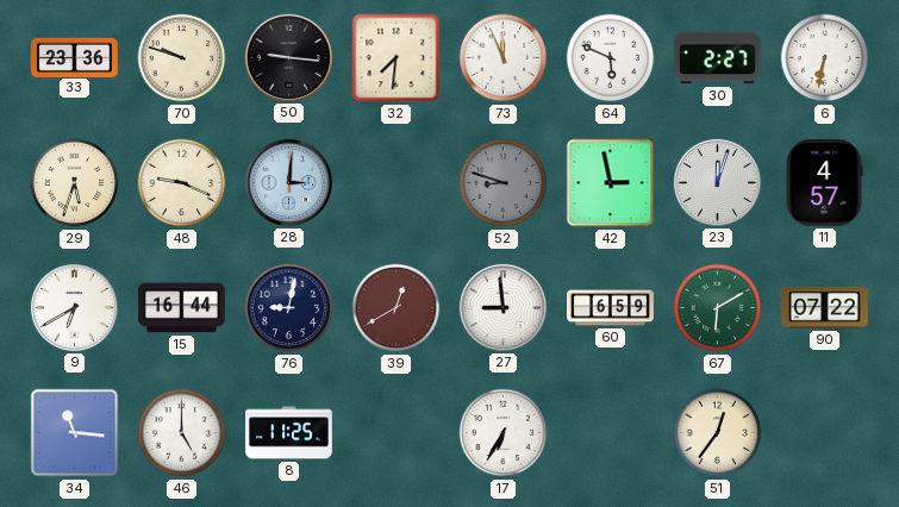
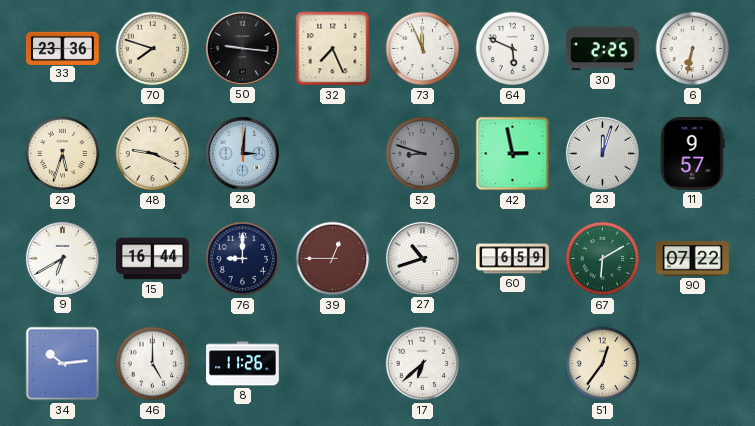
70: 9:48 -> 7:48 (153, 49)
32: 7:31 -> 7:26 (333, 49)
30: 2:27 -> 2:25 (602, 49)
11: 4:57 -> 9:57 (692, 153)
76: 9:02 -> 9:00 (243, 259)
39: 12:40 -> 12:45 (333, 259)
27: 8:59 -> 10:42 (422, 258)
34: 11:16 -> 10:14 (63, 364)
8: 11:25 -> 11:26 (243, 364)
17: 6:35 -> 6:38 (423, 364)
